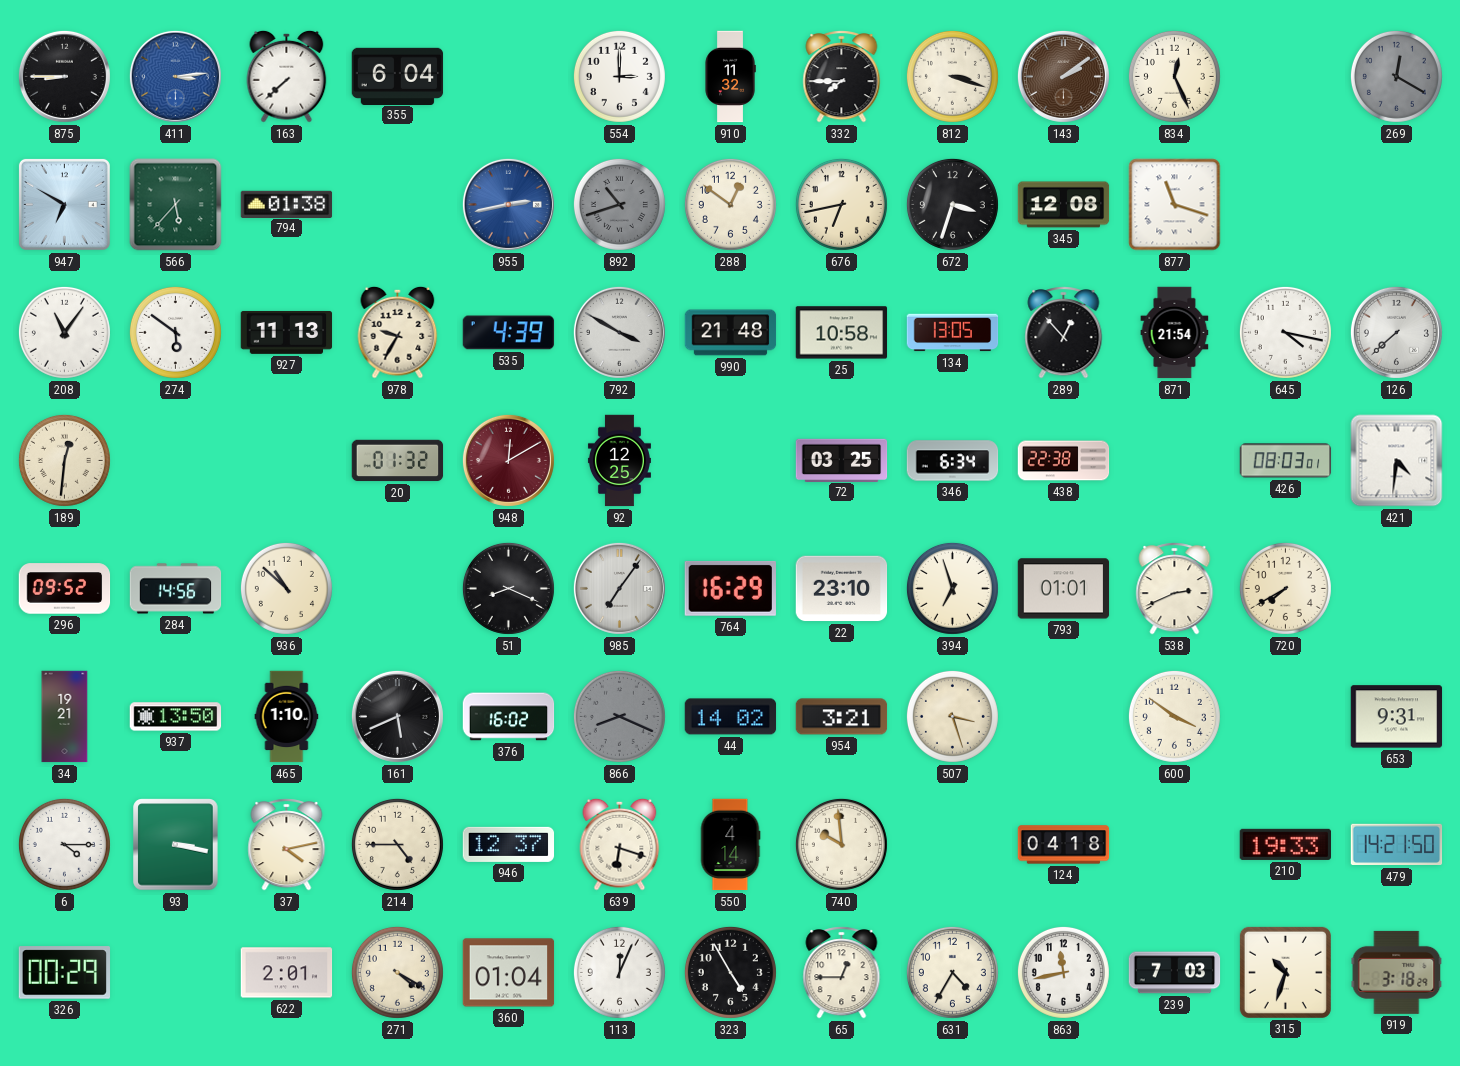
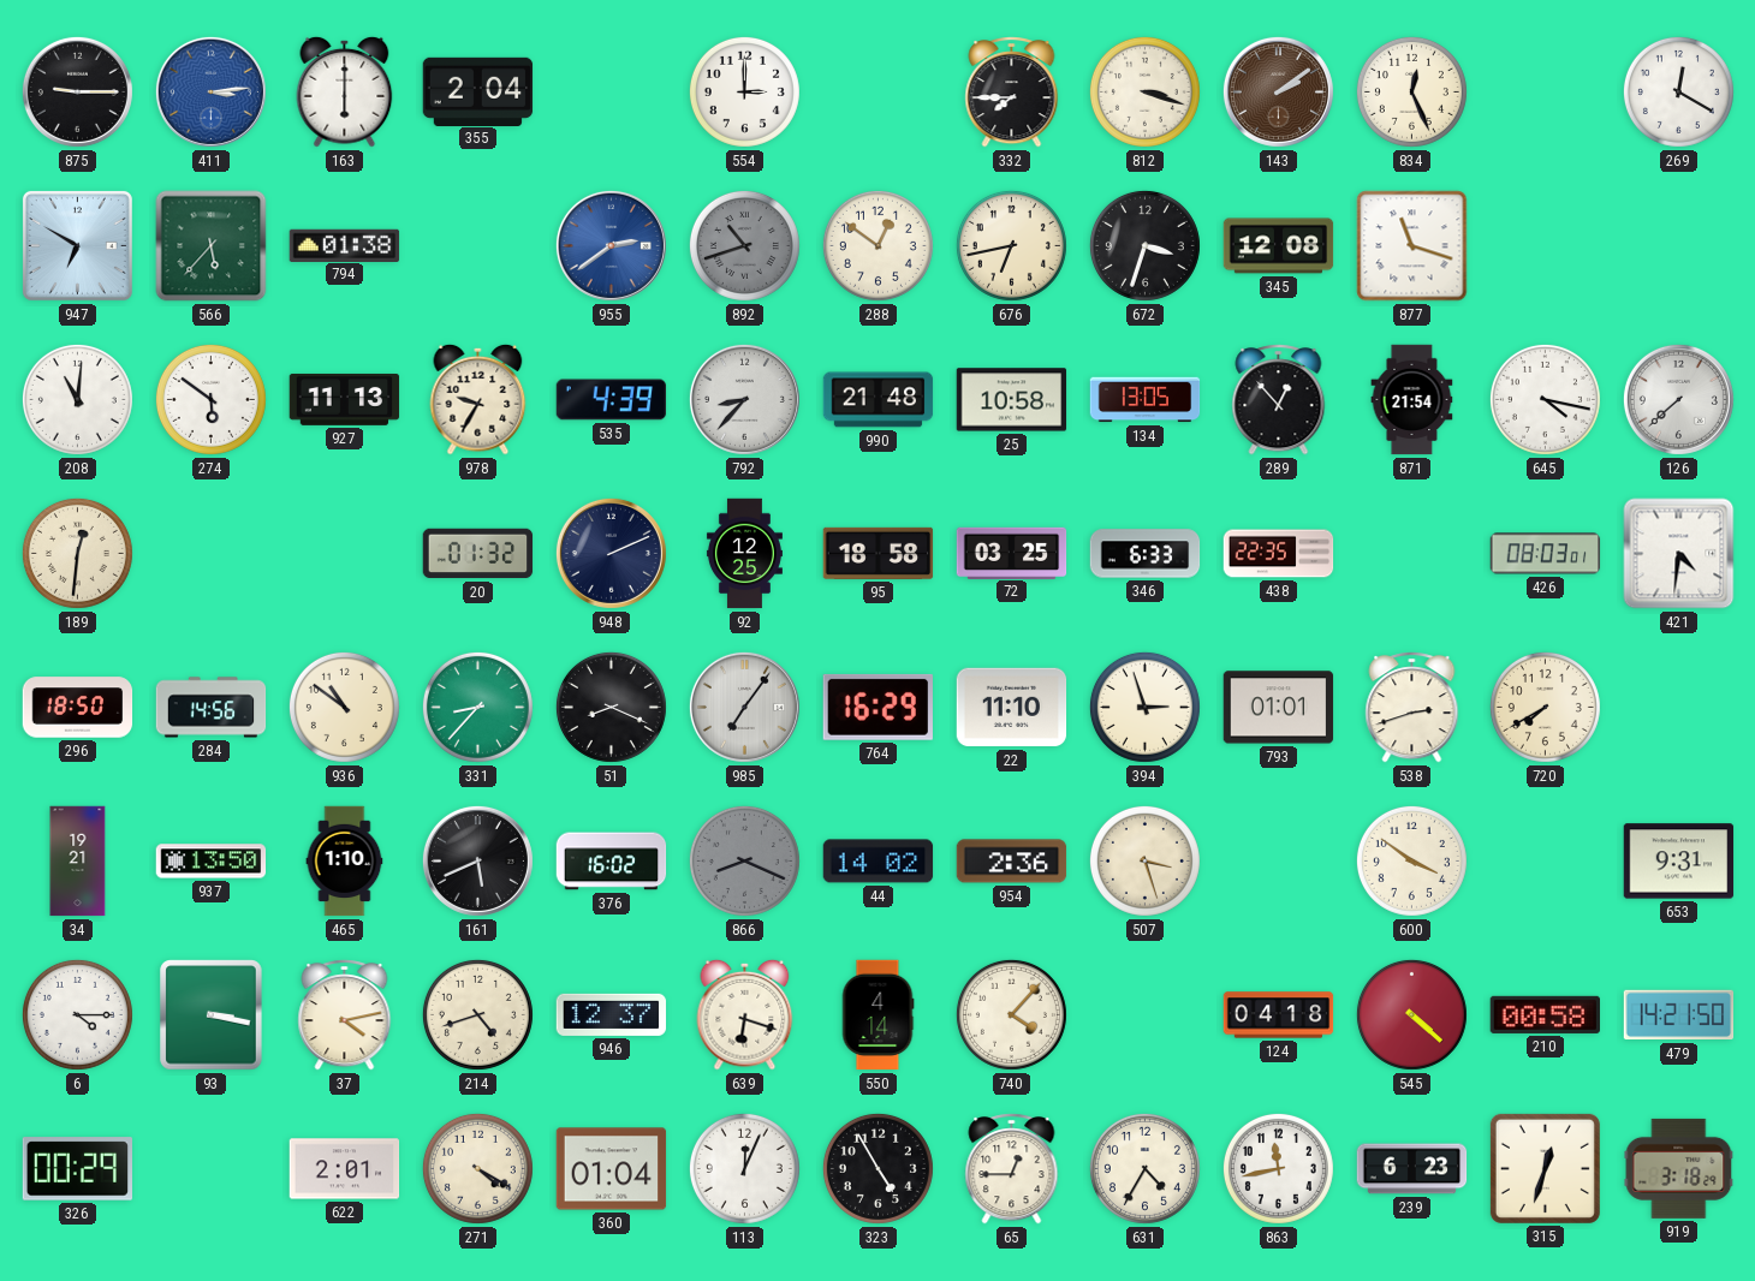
875: 8:45 -> 9:15 (77, 91)
163: 7:38 -> 6:00 (345, 91)
355: 6:04 -> 2:04 (478, 91)
910: 11:32 -> none (730, 77)
269 dial: grey -> white (1678, 91)
955: 2:43 -> 2:39 (611, 245)
208: 11:06 -> 11:01 (77, 399)
792: 3:50 -> 8:37 (744, 399)
948: 12:10 -> 2:11 (611, 553)
948 dial: burgundy -> navy (611, 553)
95: none -> 18:58 (879, 553)
346: 6:34 -> 6:33 (1146, 554)
438: 22:38 -> 22:35 (1279, 554)
296: 09:52 -> 18:50 (78, 708)
936: 10:52 -> 10:51 (344, 707)
331: none -> 8:37 (477, 707)
22: 23:10 -> 11:10 (1012, 708)
394: 6:57 -> 2:57 (1144, 707)
538: 2:41 -> 2:42 (1412, 708)
954: 3:21 -> 2:36 (1012, 862)
214: 4:45 -> 4:42 (477, 1014)
740: 9:59 -> 4:07 (1011, 1014)
545: none -> 4:22 (1411, 1014)
210: 19:33 -> 00:58 (1545, 1014)
239: 7:03 -> 6:23 (1412, 1169)
315: 10:33 -> 12:33 (1545, 1168)
